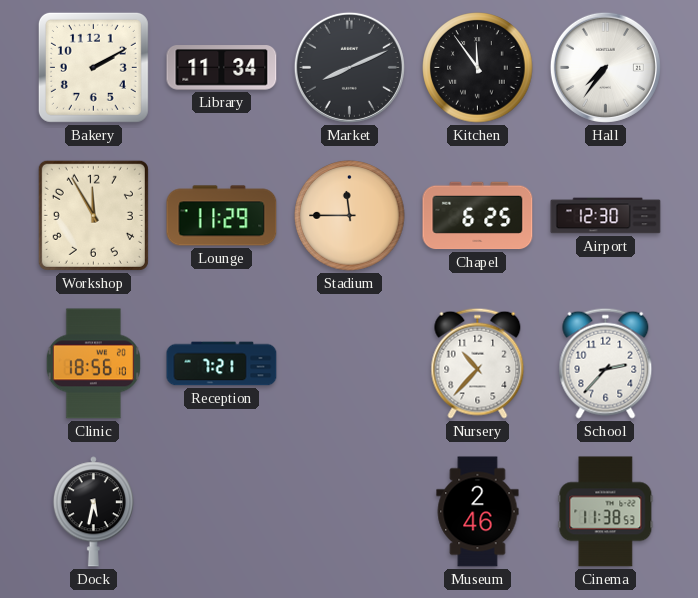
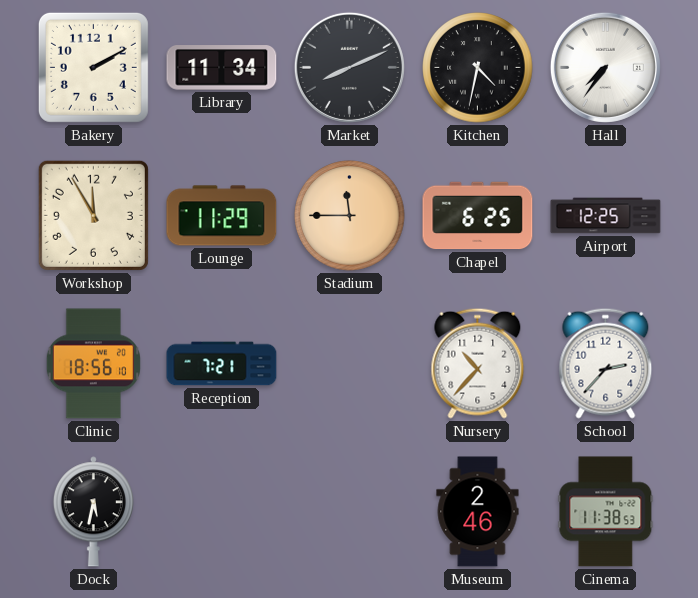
Kitchen: 11:54 -> 4:32 (478, 68)
Airport: 12:30 -> 12:25 (606, 216)
